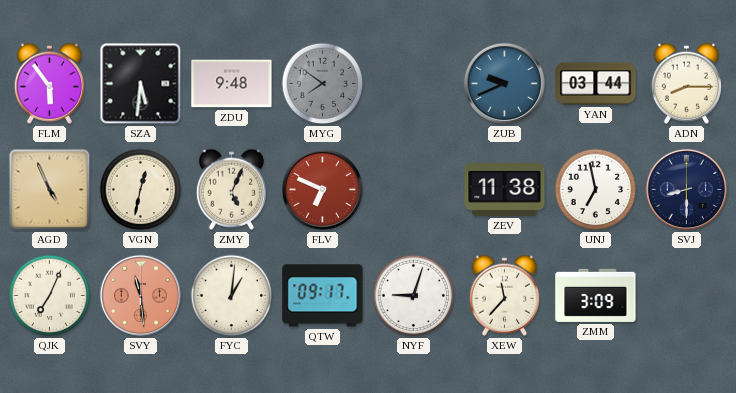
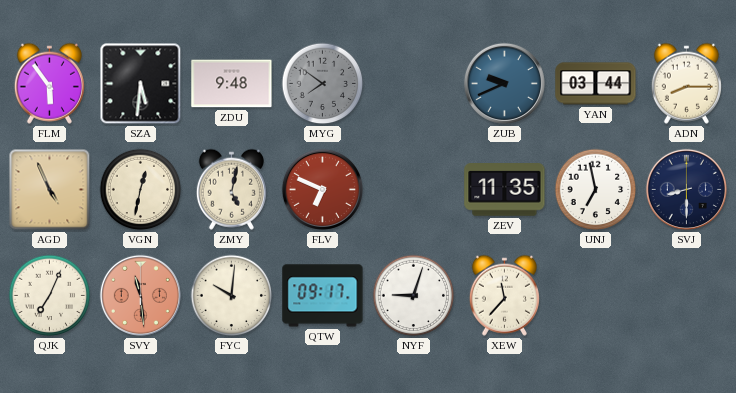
ZMY: 5:04 -> 5:02 (231, 189)
ZEV: 11:38 -> 11:35 (505, 190)
FYC: 1:01 -> 10:01 (232, 296)
ZMM: 3:09 -> none (596, 295)
